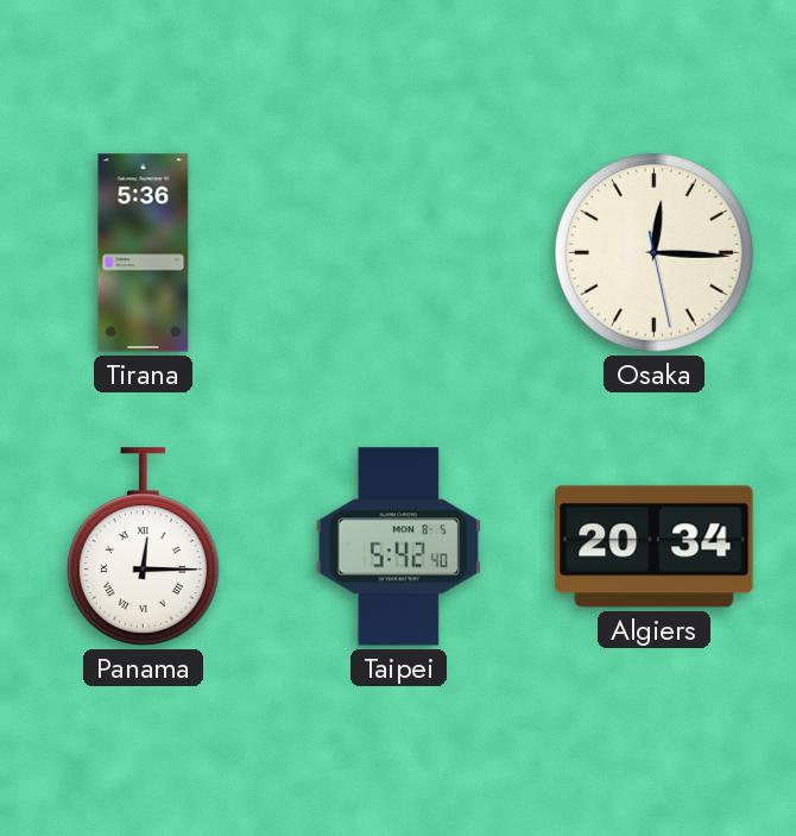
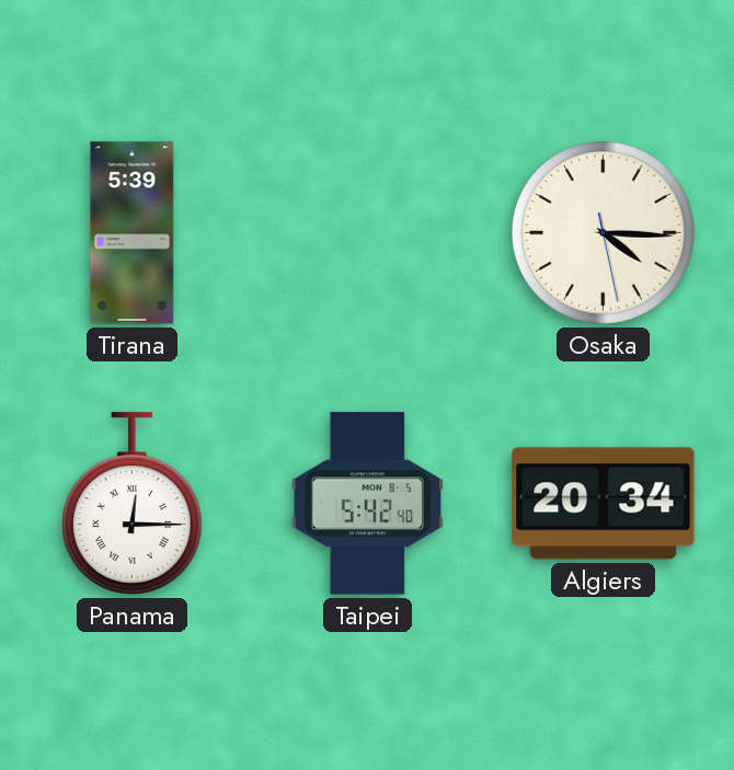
Tirana: 5:36 -> 5:39 (133, 233)
Osaka: 12:15 -> 4:15 (603, 232)
